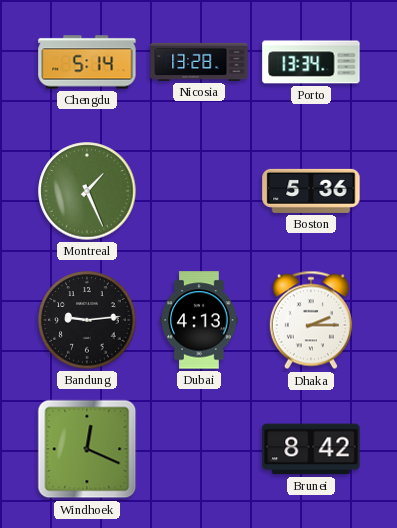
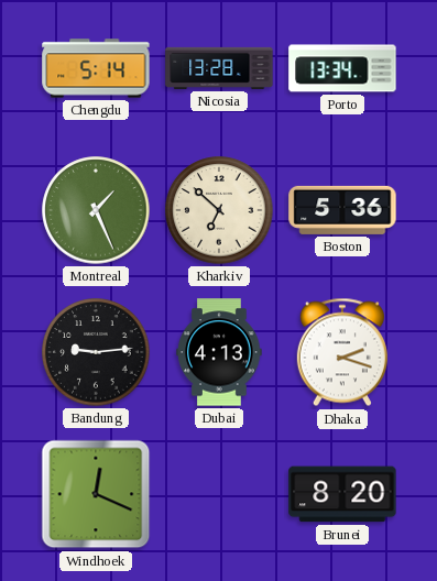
Kharkiv: none -> 6:52 (219, 210)
Dhaka: 2:15 -> 2:18 (342, 352)
Brunei: 8:42 -> 8:20 (342, 494)
